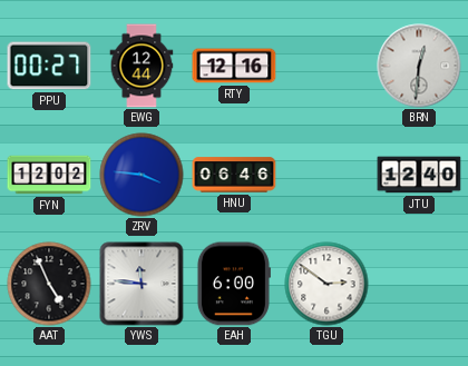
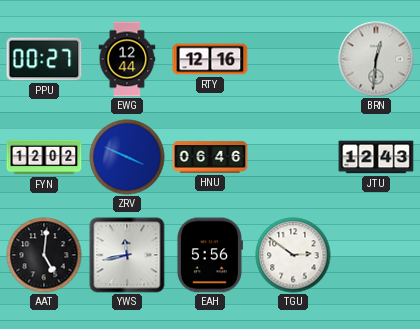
ZRV: 3:46 -> 3:49 (127, 157)
JTU: 12:40 -> 12:43 (376, 157)
AAT: 4:56 -> 5:01 (44, 255)
YWS: 11:46 -> 11:43 (127, 255)
EAH: 6:00 -> 5:56 (209, 255)
